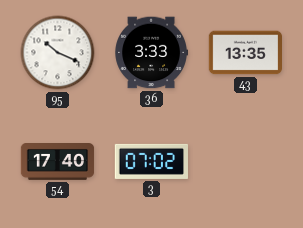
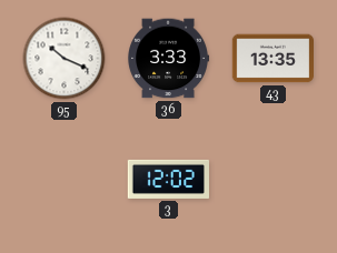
54: 17:40 -> none (58, 162)
3: 07:02 -> 12:02 (168, 179)
